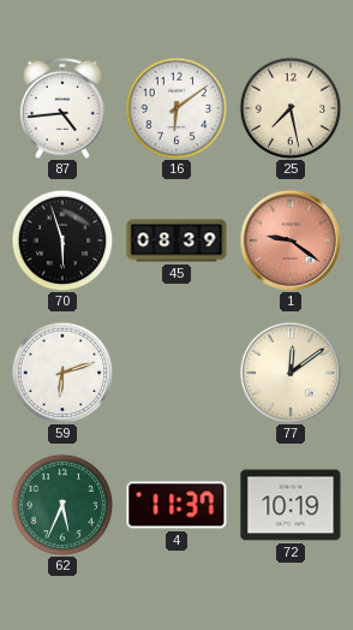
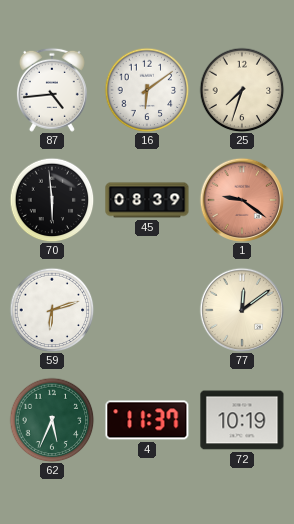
25: 7:28 -> 7:33 (242, 90)
70: 5:57 -> 5:59 (52, 200)
